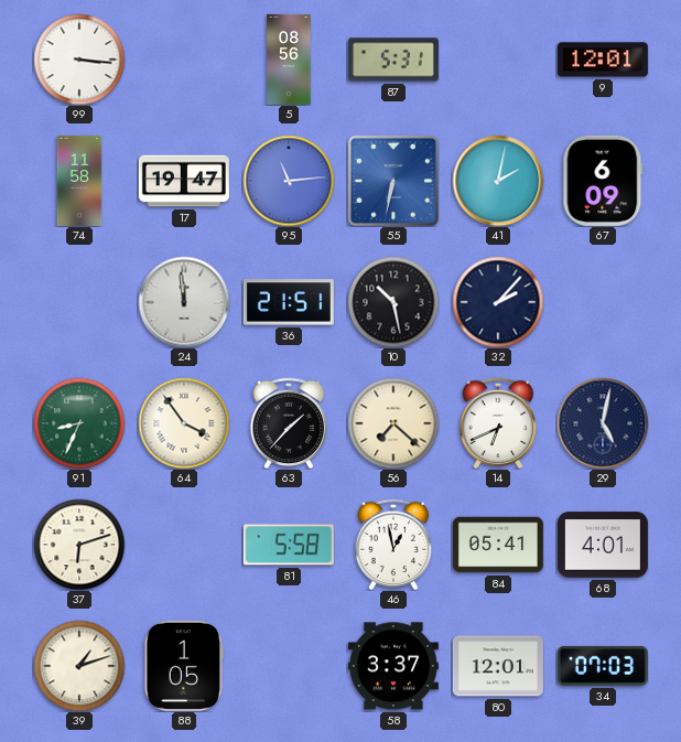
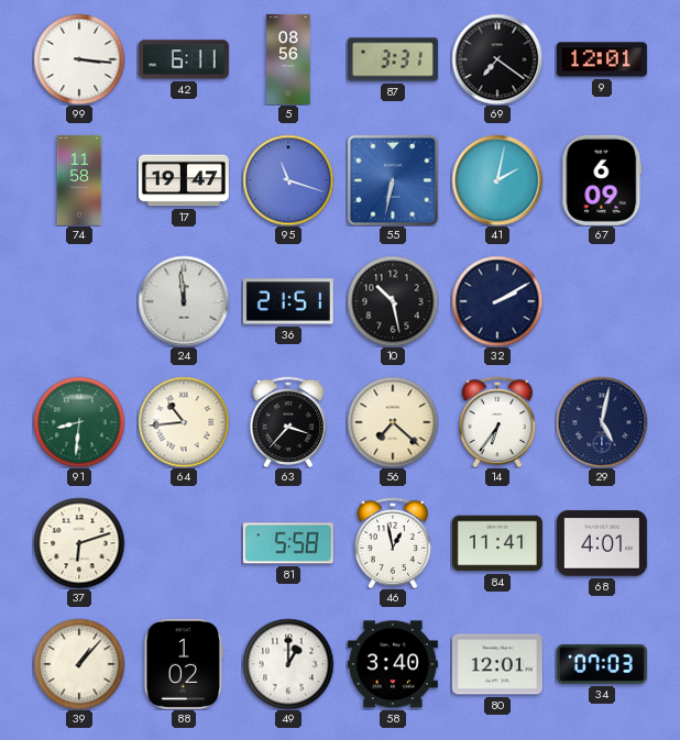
42: none -> 6:11 (184, 59)
87: 5:31 -> 3:31 (393, 59)
69: none -> 7:21 (497, 59)
95: 11:14 -> 11:18 (288, 180)
32: 2:07 -> 2:10 (497, 301)
91: 8:34 -> 8:31 (79, 422)
64: 3:54 -> 10:44 (184, 422)
63: 1:37 -> 3:37 (288, 422)
14: 6:41 -> 6:36 (497, 422)
84: 05:41 -> 11:41 (497, 543)
39: 1:12 -> 1:07 (79, 664)
88: 1:05 -> 1:02 (183, 664)
49: none -> 1:00 (288, 664)
58: 3:37 -> 3:40 (393, 664)
